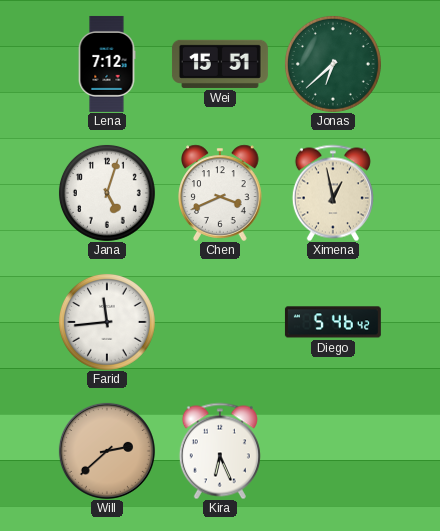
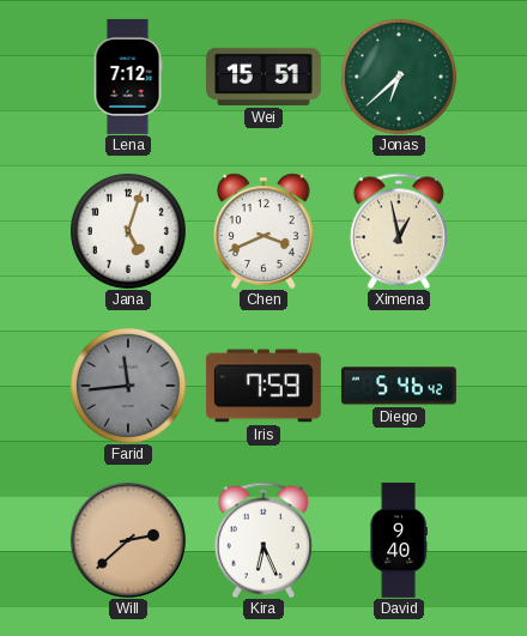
Farid dial: white -> grey (128, 386)
Iris: none -> 7:59 (263, 386)
David: none -> 9:40 (399, 540)
